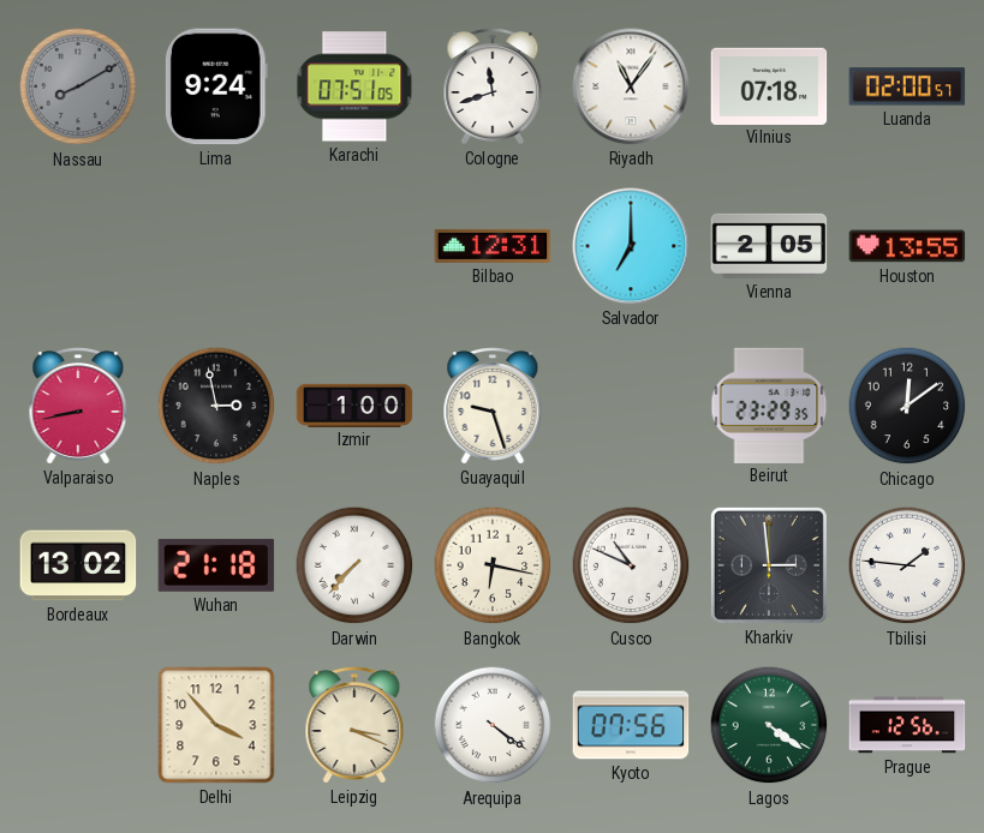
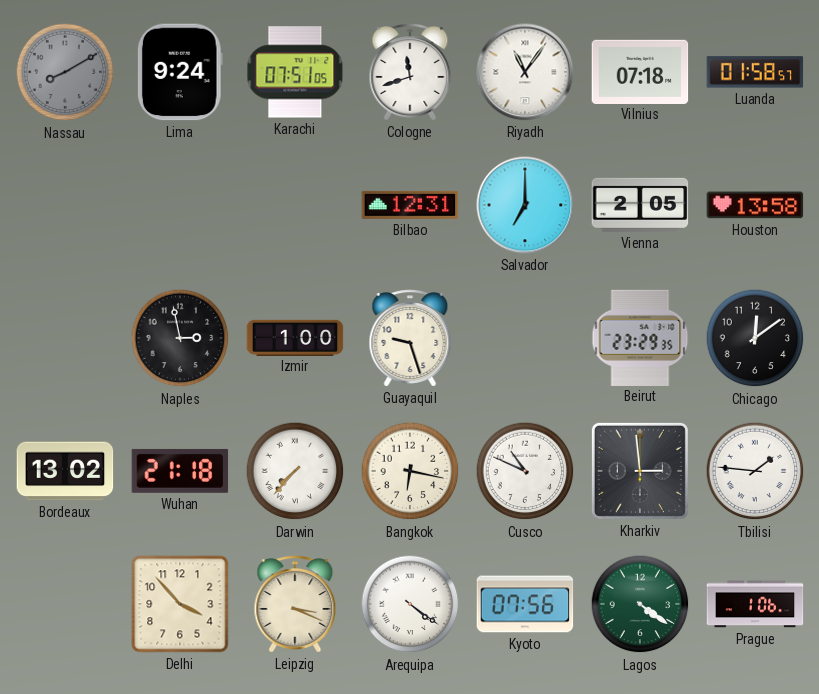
Luanda: 02:00 -> 01:58 (755, 72)
Houston: 13:55 -> 13:58 (755, 205)
Valparaiso: 8:43 -> none (78, 406)
Prague: 12:56 -> 1:06 (755, 604)
